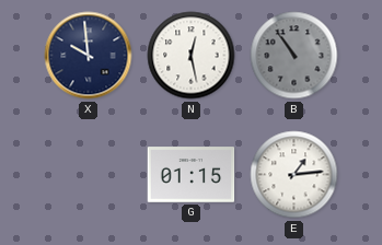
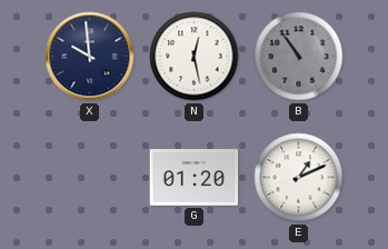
G: 01:15 -> 01:20 (195, 178)
E: 1:14 -> 1:11 (299, 178)
